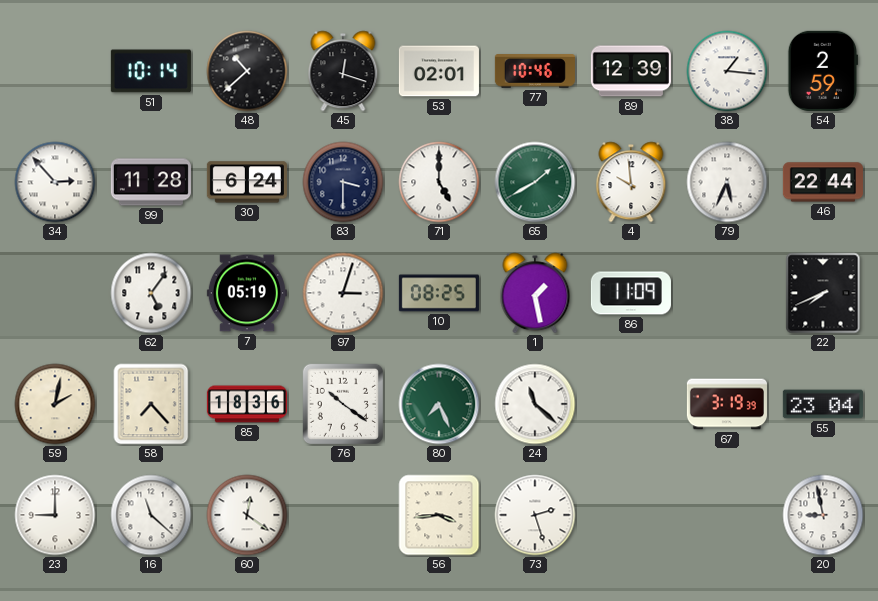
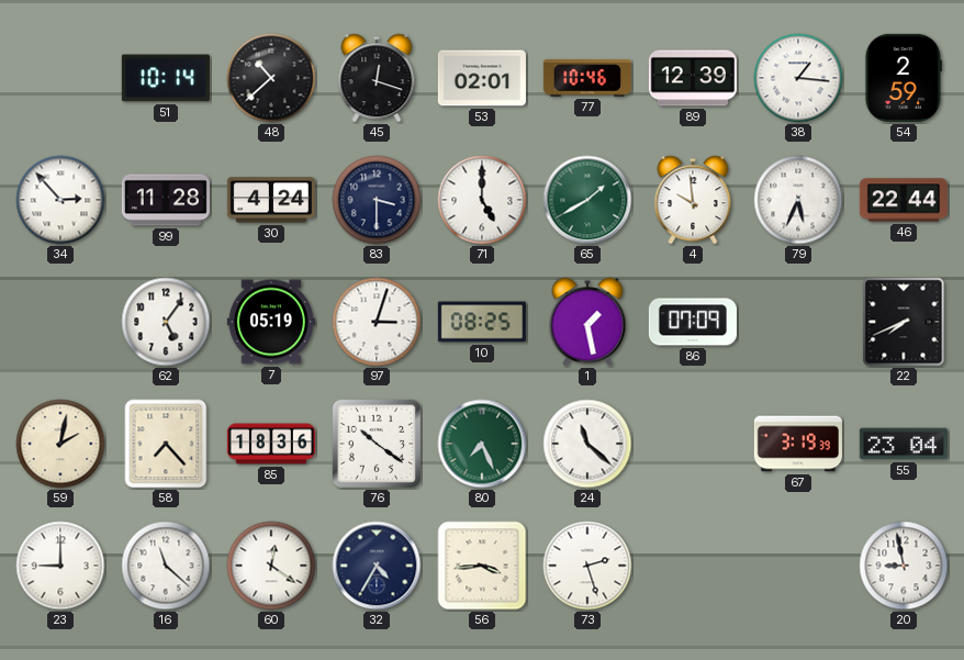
30: 6:24 -> 4:24 (271, 200)
86: 11:09 -> 07:09 (693, 322)
32: none -> 4:35 (377, 566)
